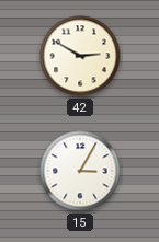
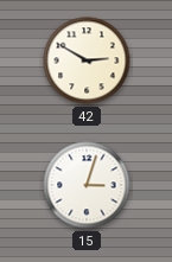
15: 3:05 -> 3:03 (87, 185)
